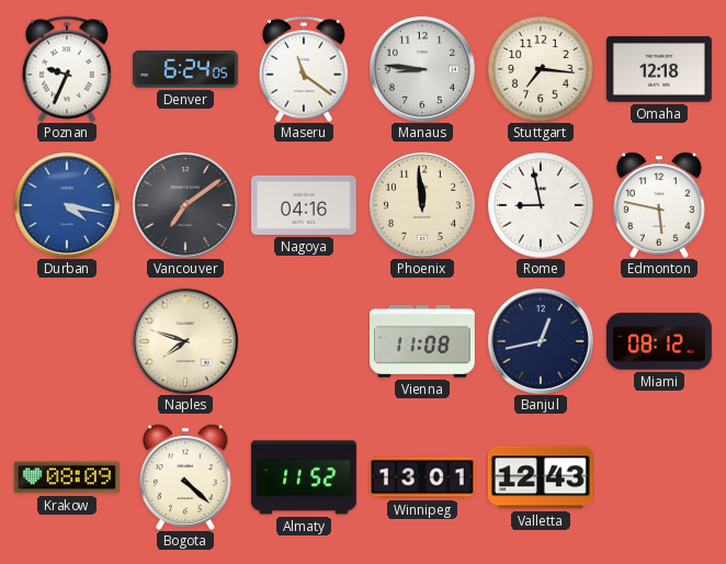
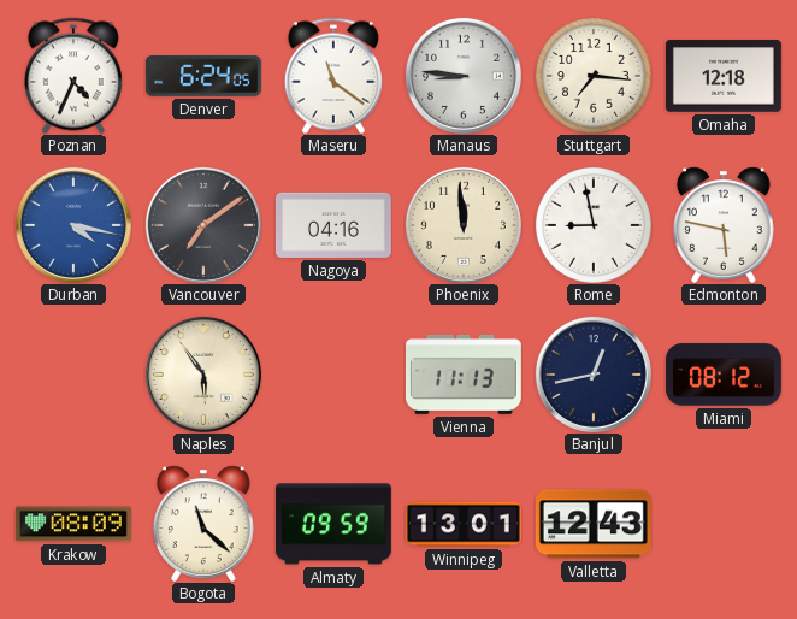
Poznan: 9:34 -> 4:34 (73, 76)
Naples: 7:48 -> 5:54 (203, 375)
Vienna: 11:08 -> 11:13 (464, 375)
Bogota: 4:22 -> 11:22 (203, 524)
Almaty: 11:52 -> 09:59 (333, 524)
